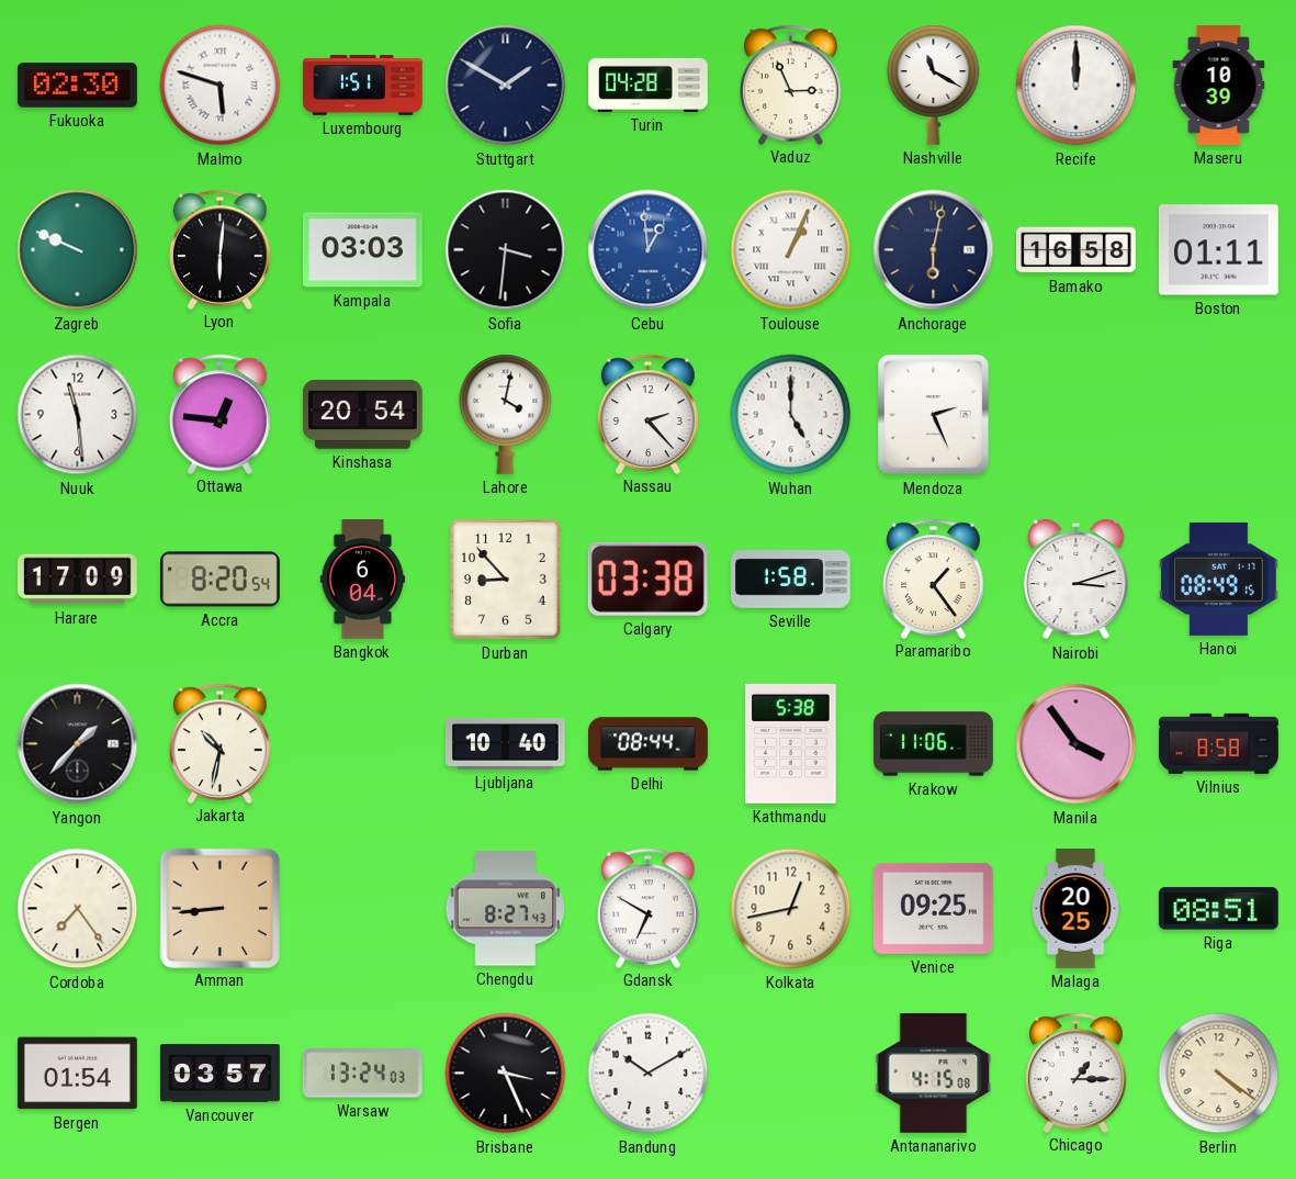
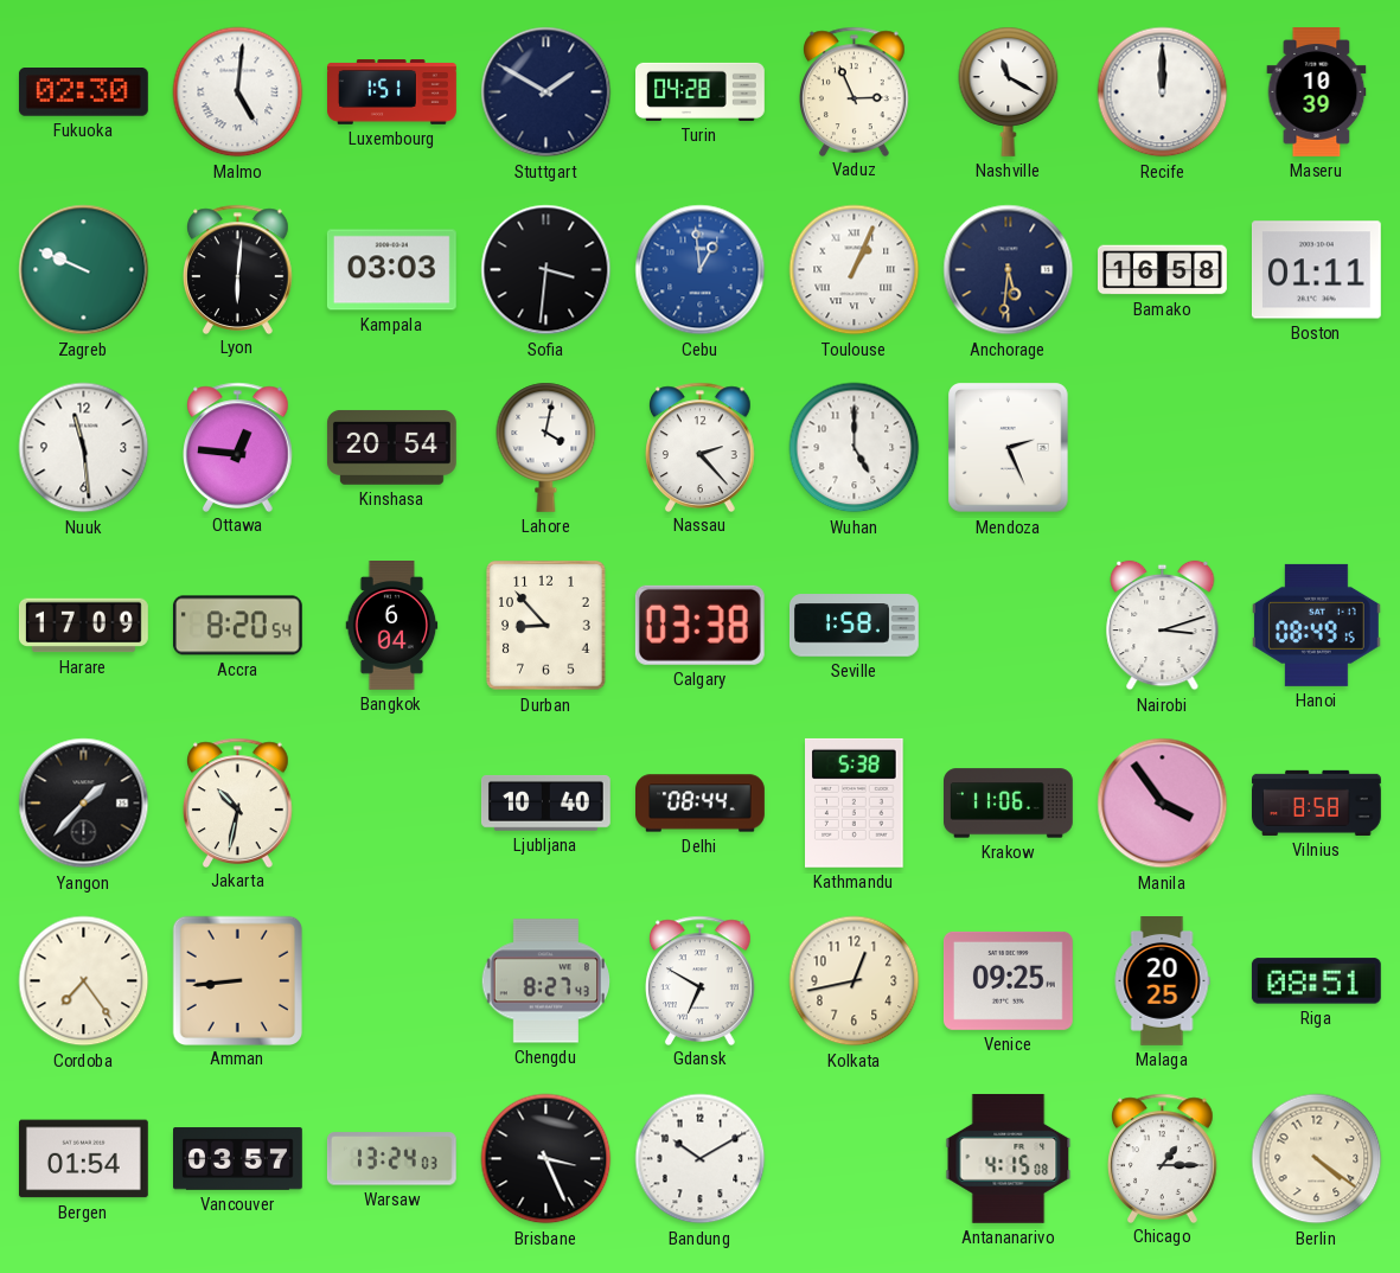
Malmo: 5:48 -> 5:01 (238, 92)
Anchorage: 6:02 -> 5:31 (1009, 270)
Paramaribo: 1:24 -> none (934, 579)
